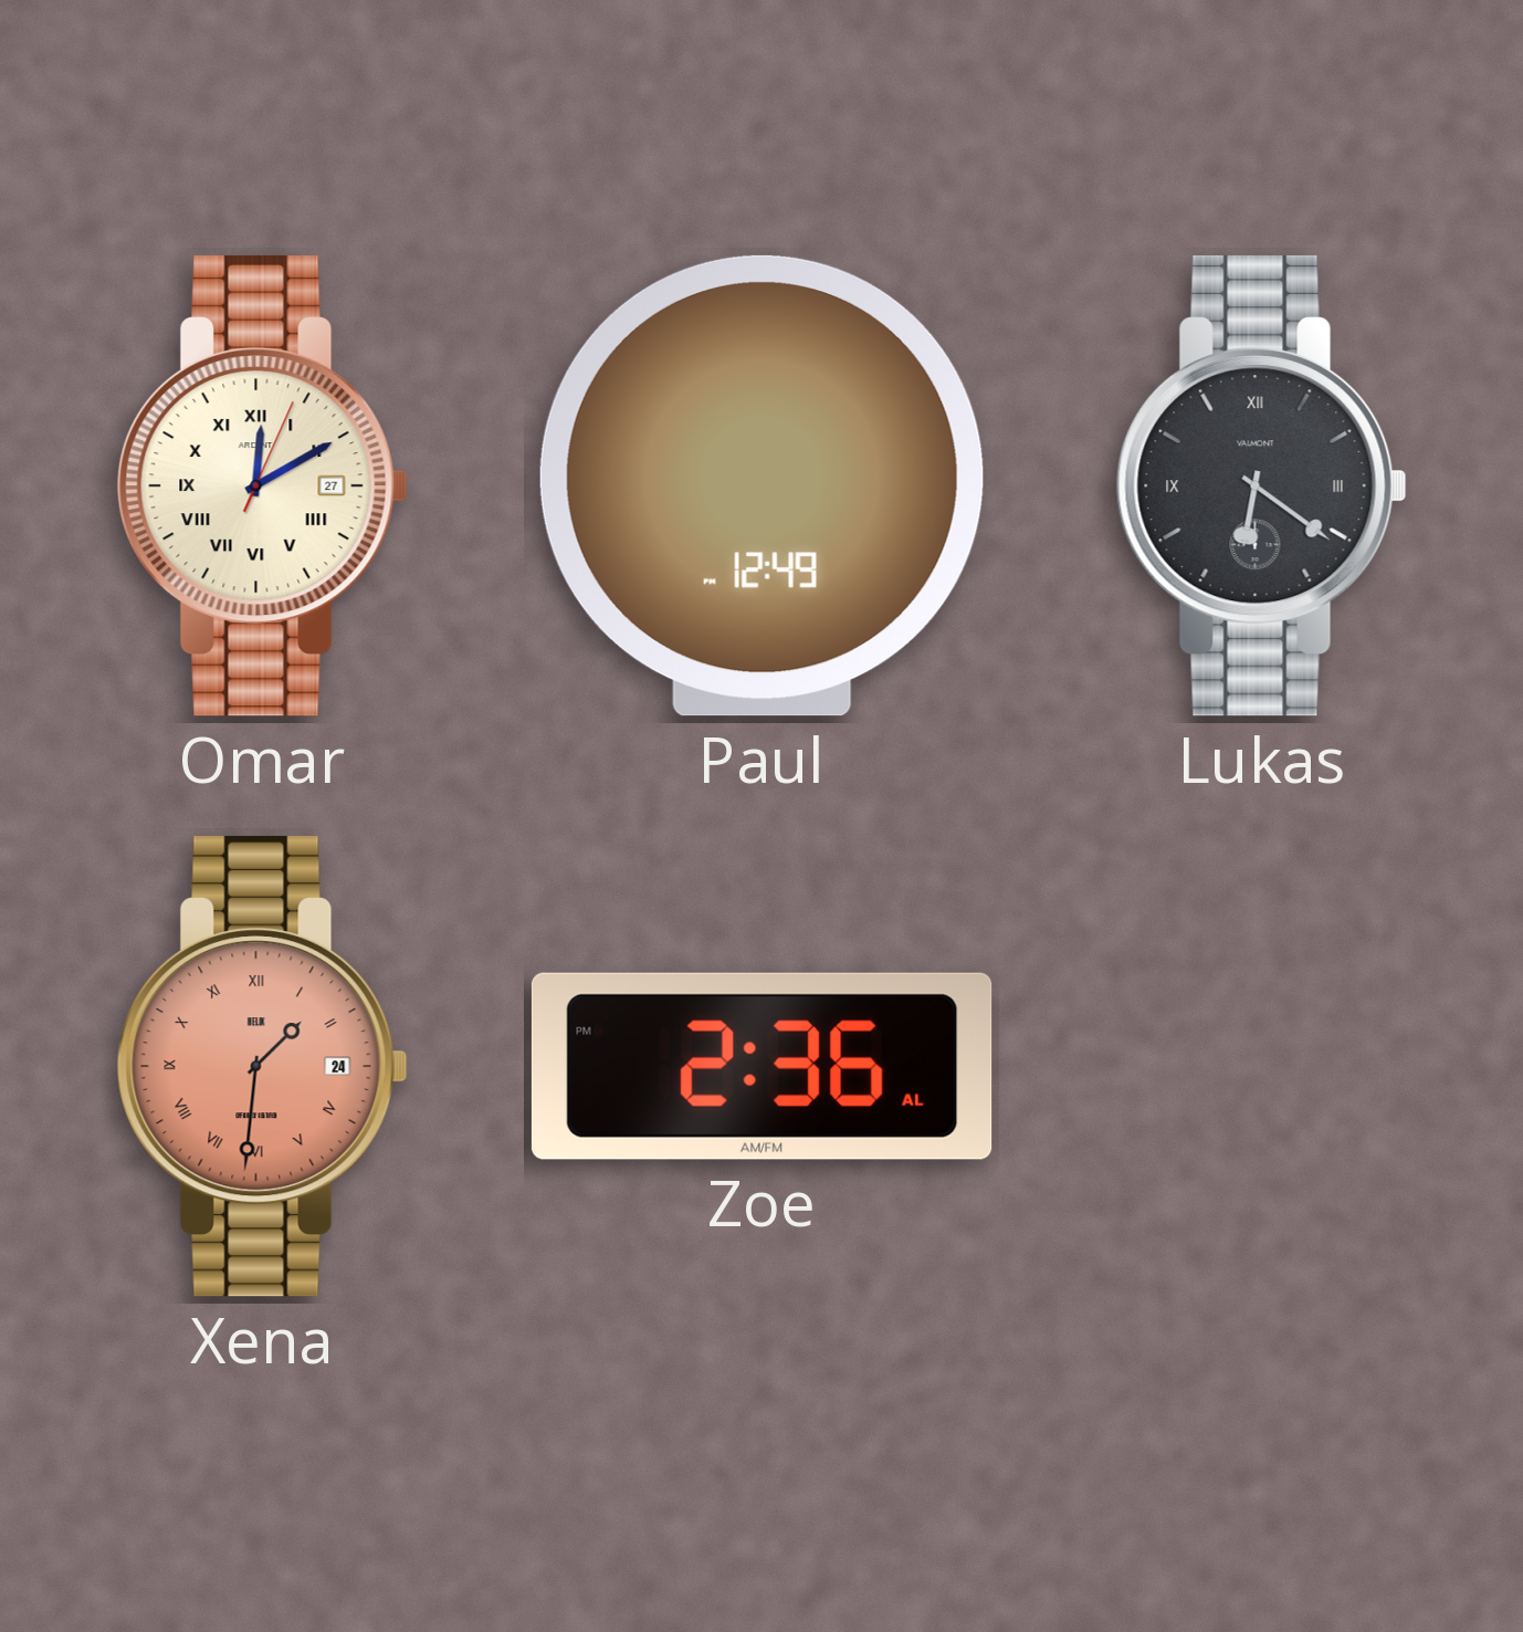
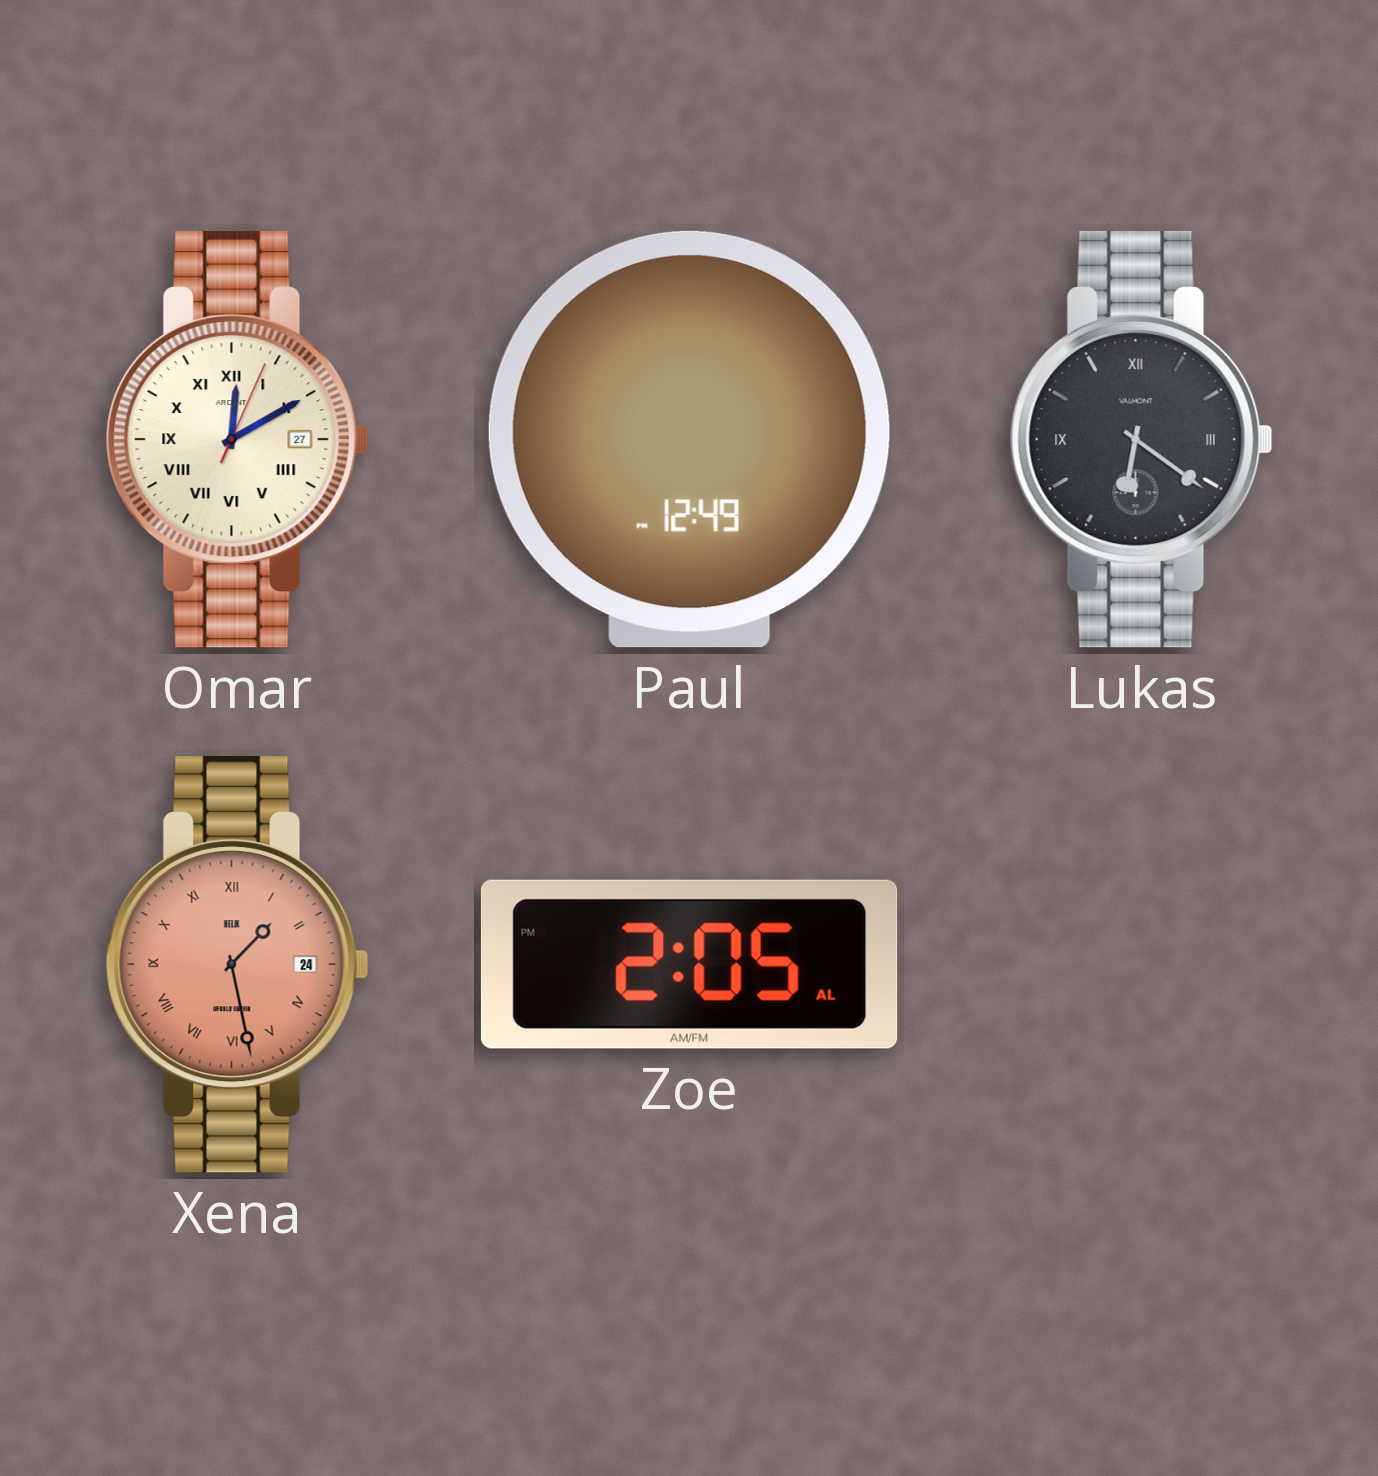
Xena: 1:31 -> 1:28 (237, 964)
Zoe: 2:36 -> 2:05 (689, 964)
